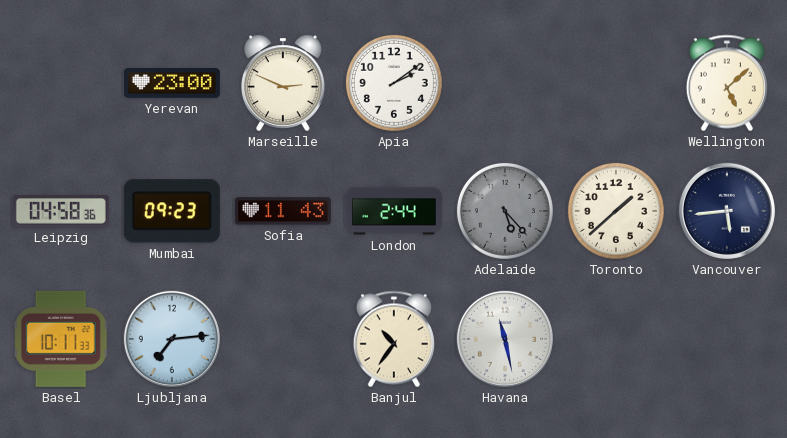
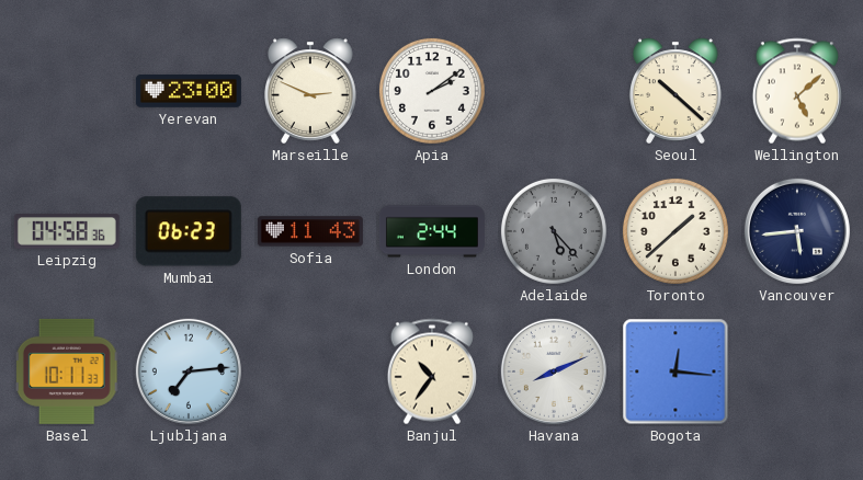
Seoul: none -> 10:22 (677, 91)
Mumbai: 09:23 -> 06:23 (189, 231)
Havana: 11:28 -> 8:11 (554, 372)
Bogota: none -> 12:16 (675, 372)
